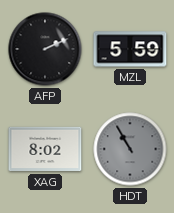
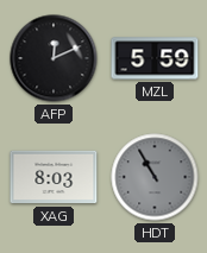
AFP: 2:11 -> 12:11 (54, 58)
XAG: 8:02 -> 8:03 (54, 177)
